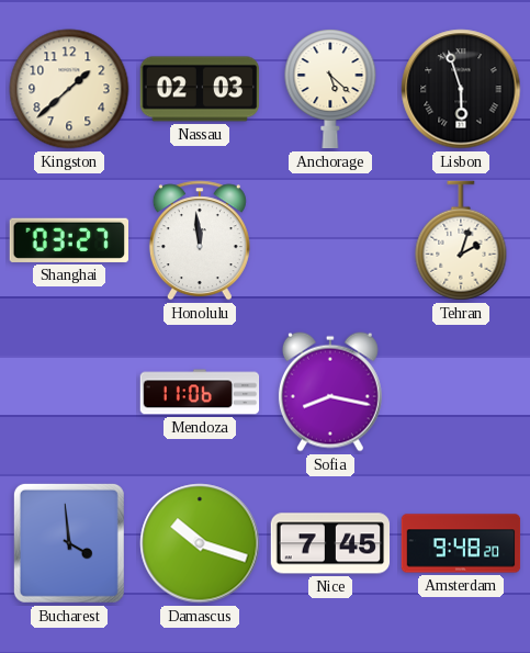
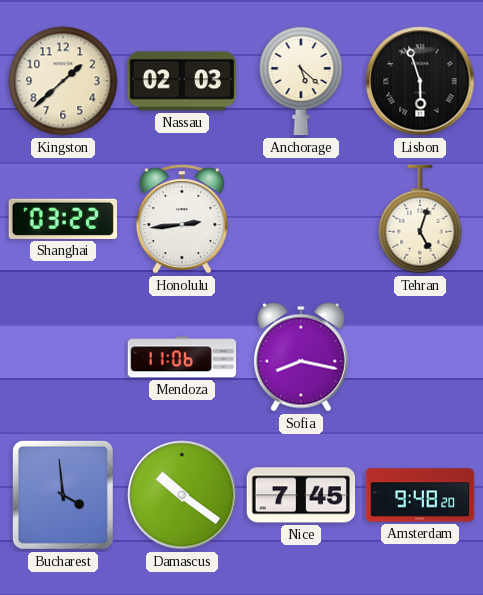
Shanghai: 03:27 -> 03:22 (62, 219)
Honolulu: 11:59 -> 2:44 (182, 219)
Tehran: 2:03 -> 5:03 (420, 219)
Damascus: 10:18 -> 10:21 (182, 495)
